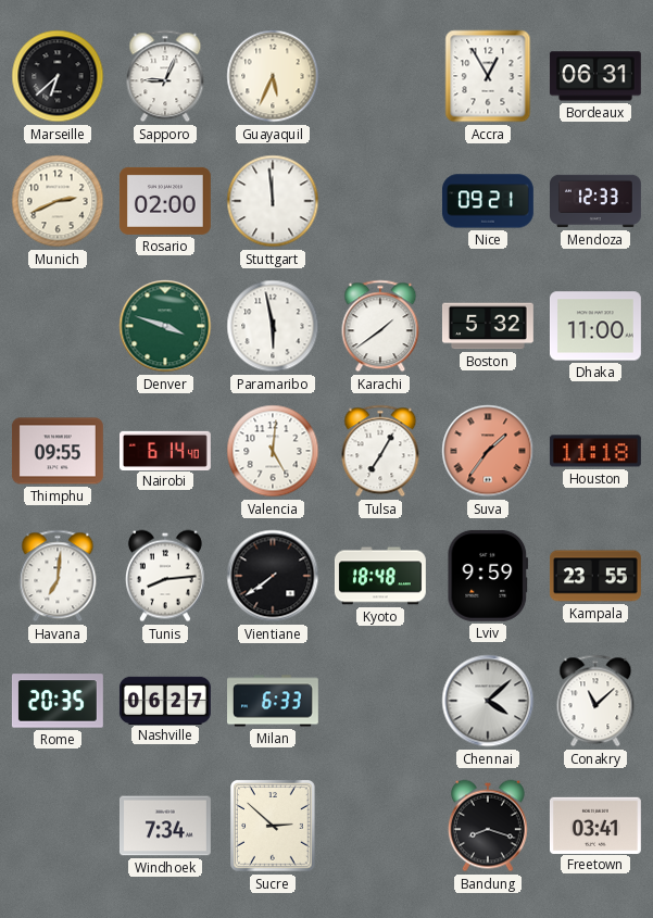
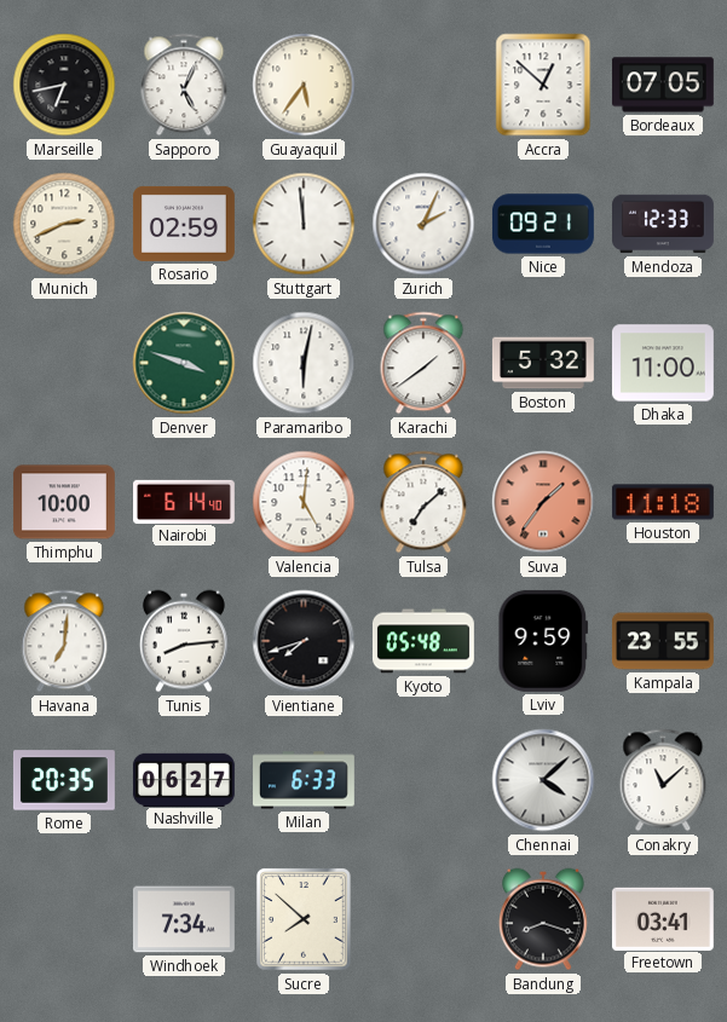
Marseille: 6:38 -> 6:43 (64, 85)
Sapporo: 9:04 -> 5:04 (184, 85)
Guayaquil: 5:34 -> 5:36 (304, 85)
Accra: 12:55 -> 12:52 (543, 85)
Bordeaux: 06:31 -> 07:05 (663, 85)
Rosario: 02:00 -> 02:59 (184, 224)
Zurich: none -> 2:04 (423, 224)
Paramaribo: 5:58 -> 6:02 (304, 363)
Thimphu: 09:55 -> 10:00 (64, 502)
Tulsa: 7:05 -> 7:08 (423, 502)
Vientiane: 7:39 -> 7:42 (304, 641)
Kyoto: 18:48 -> 05:48 (423, 641)
Sucre: 2:52 -> 7:52 (305, 920)
